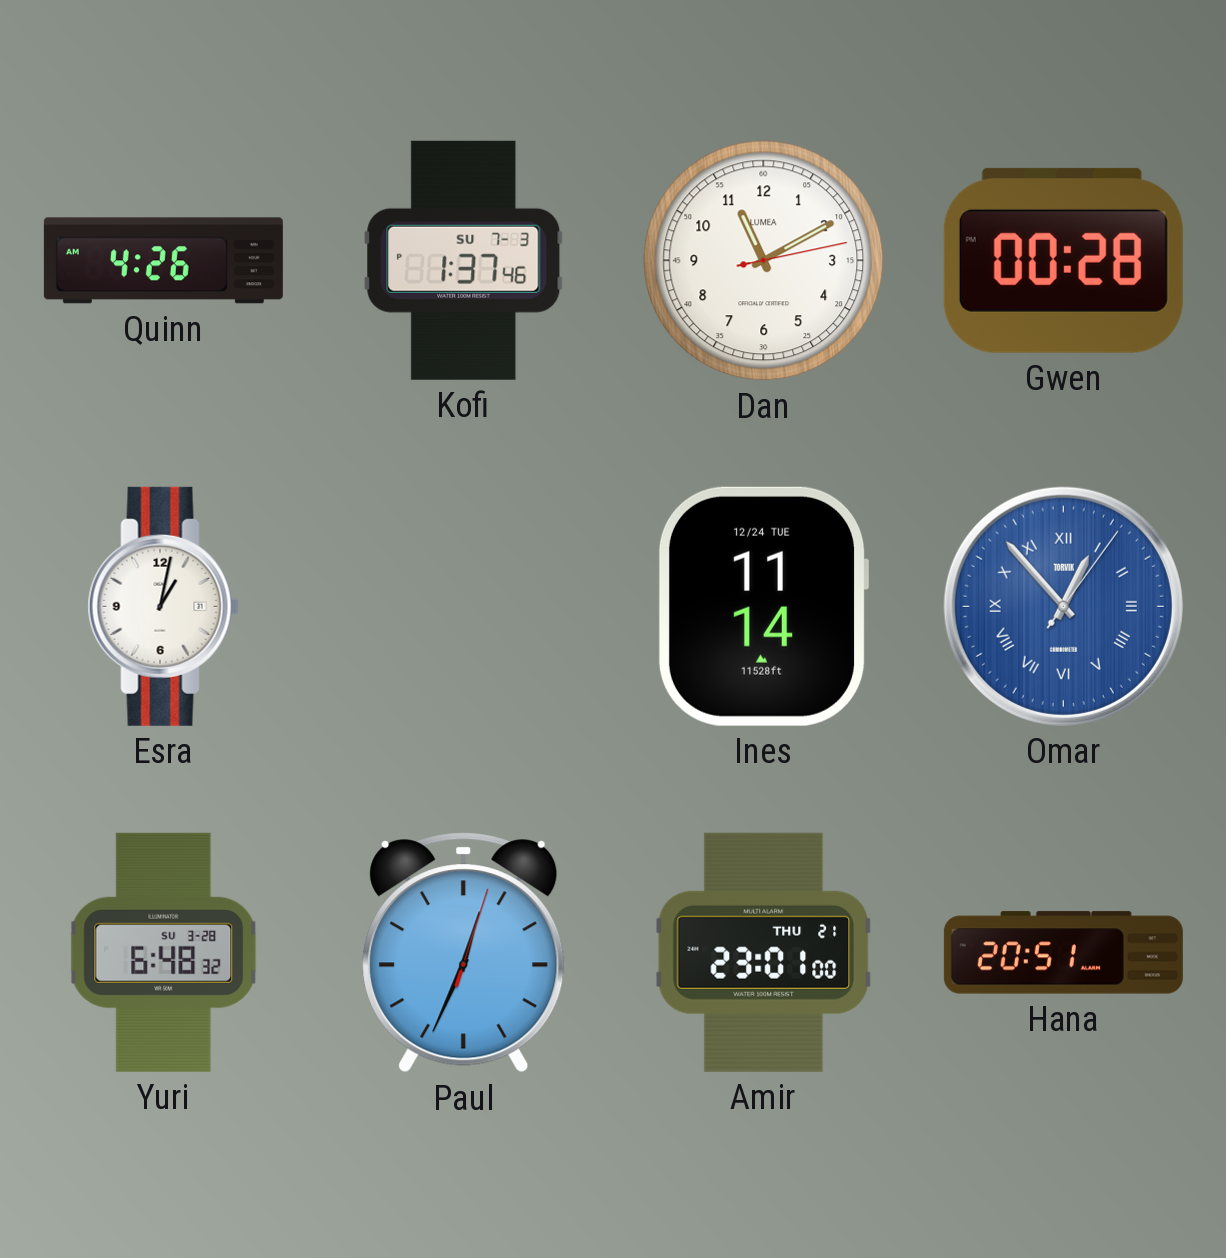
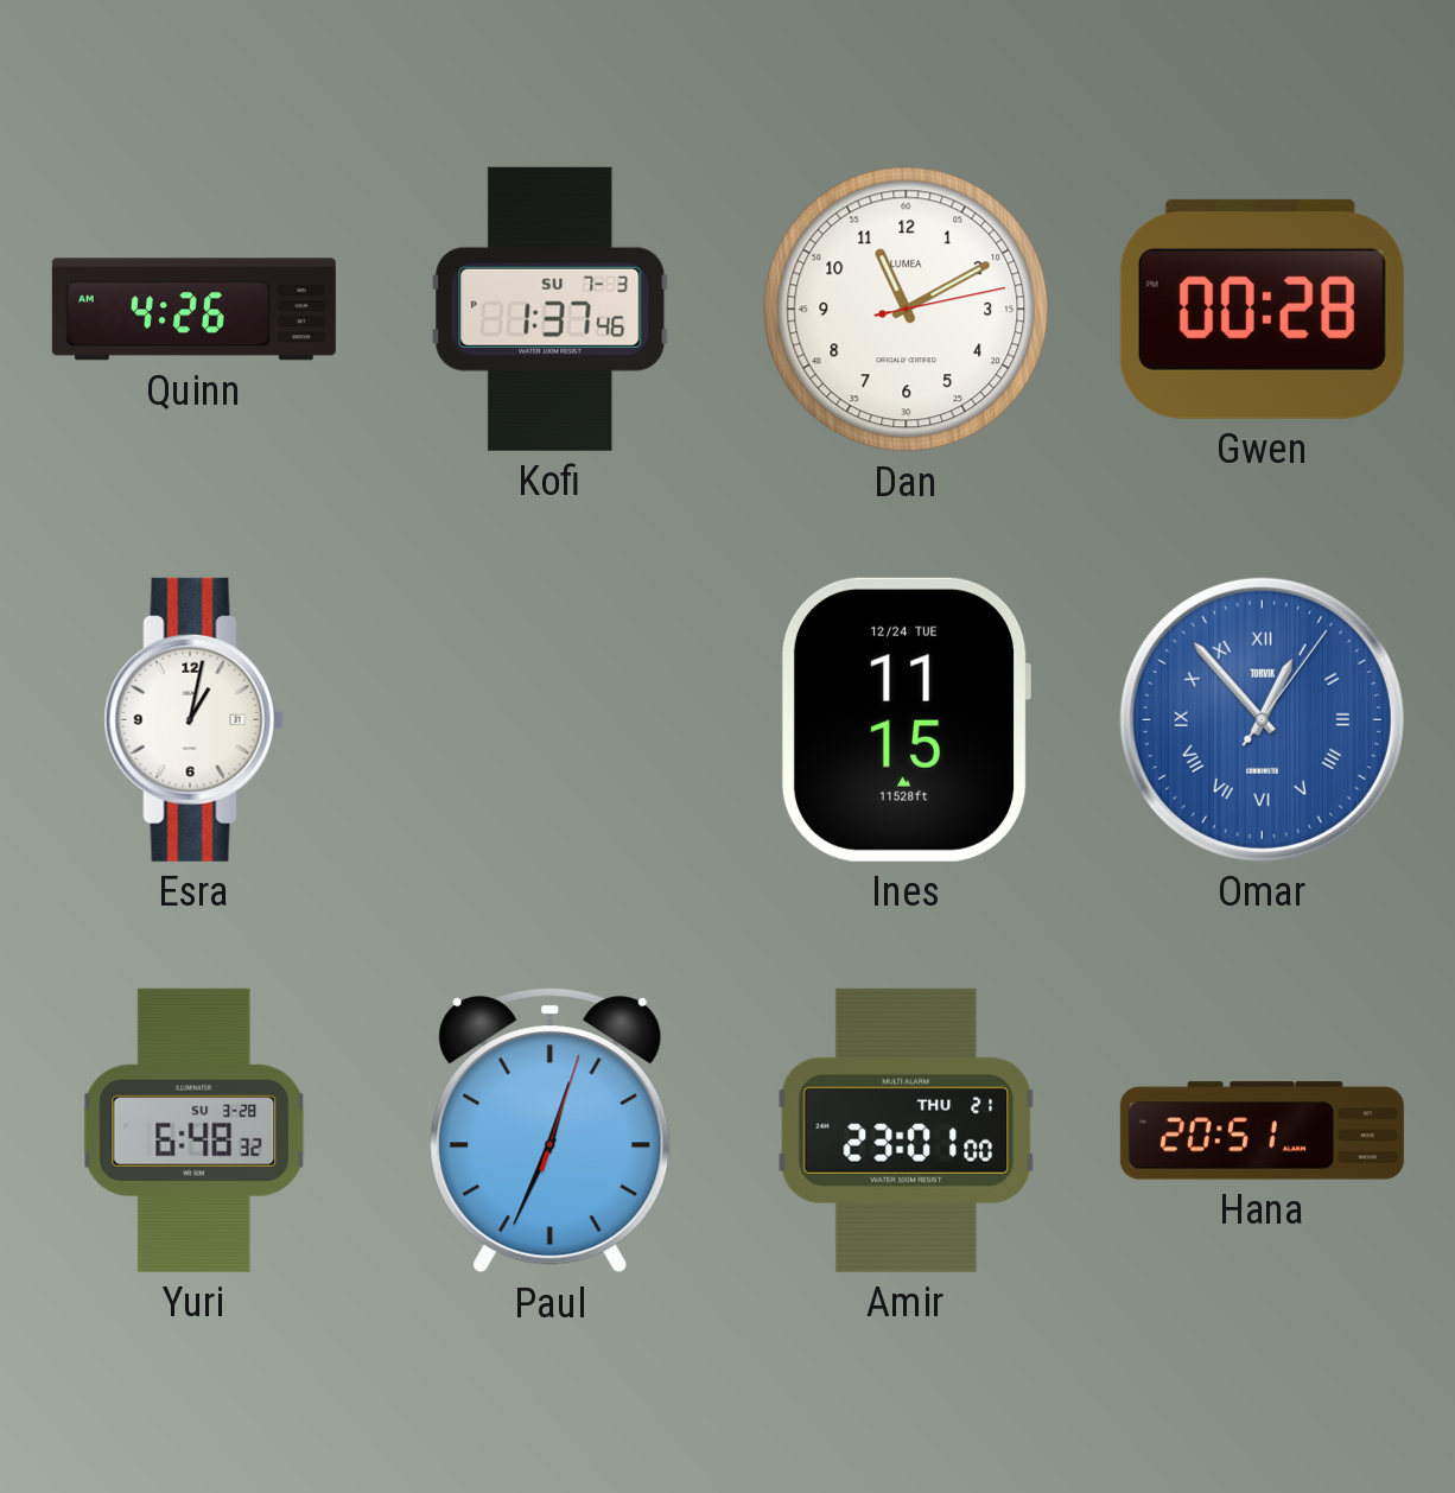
Ines: 11:14 -> 11:15 (906, 719)
